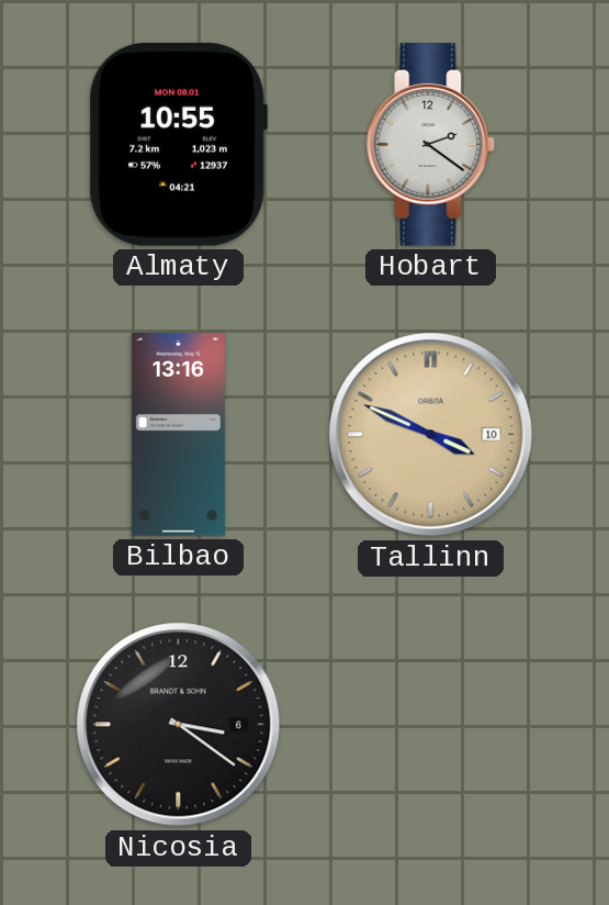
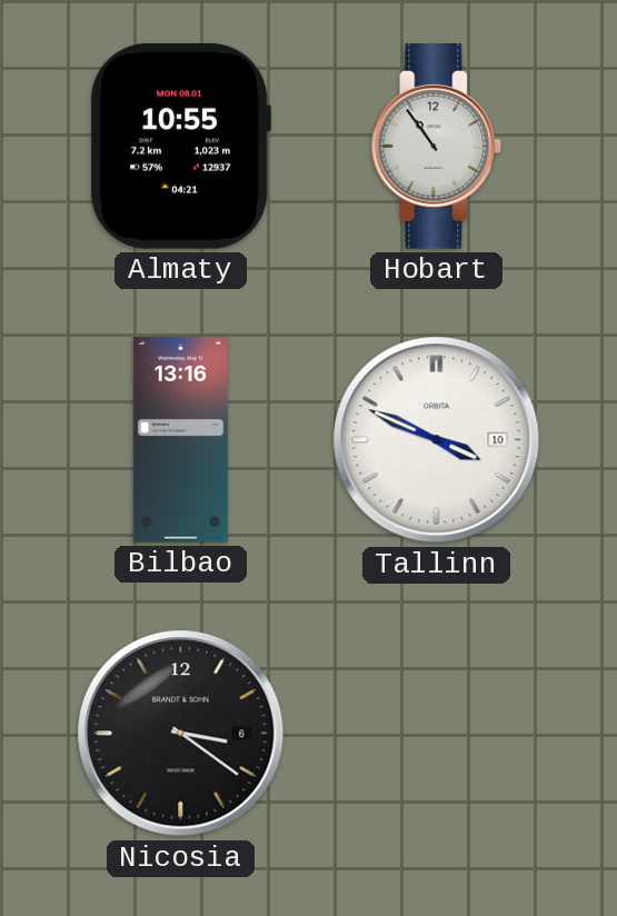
Hobart: 2:21 -> 10:54 (437, 147)
Tallinn dial: champagne -> white (437, 440)
